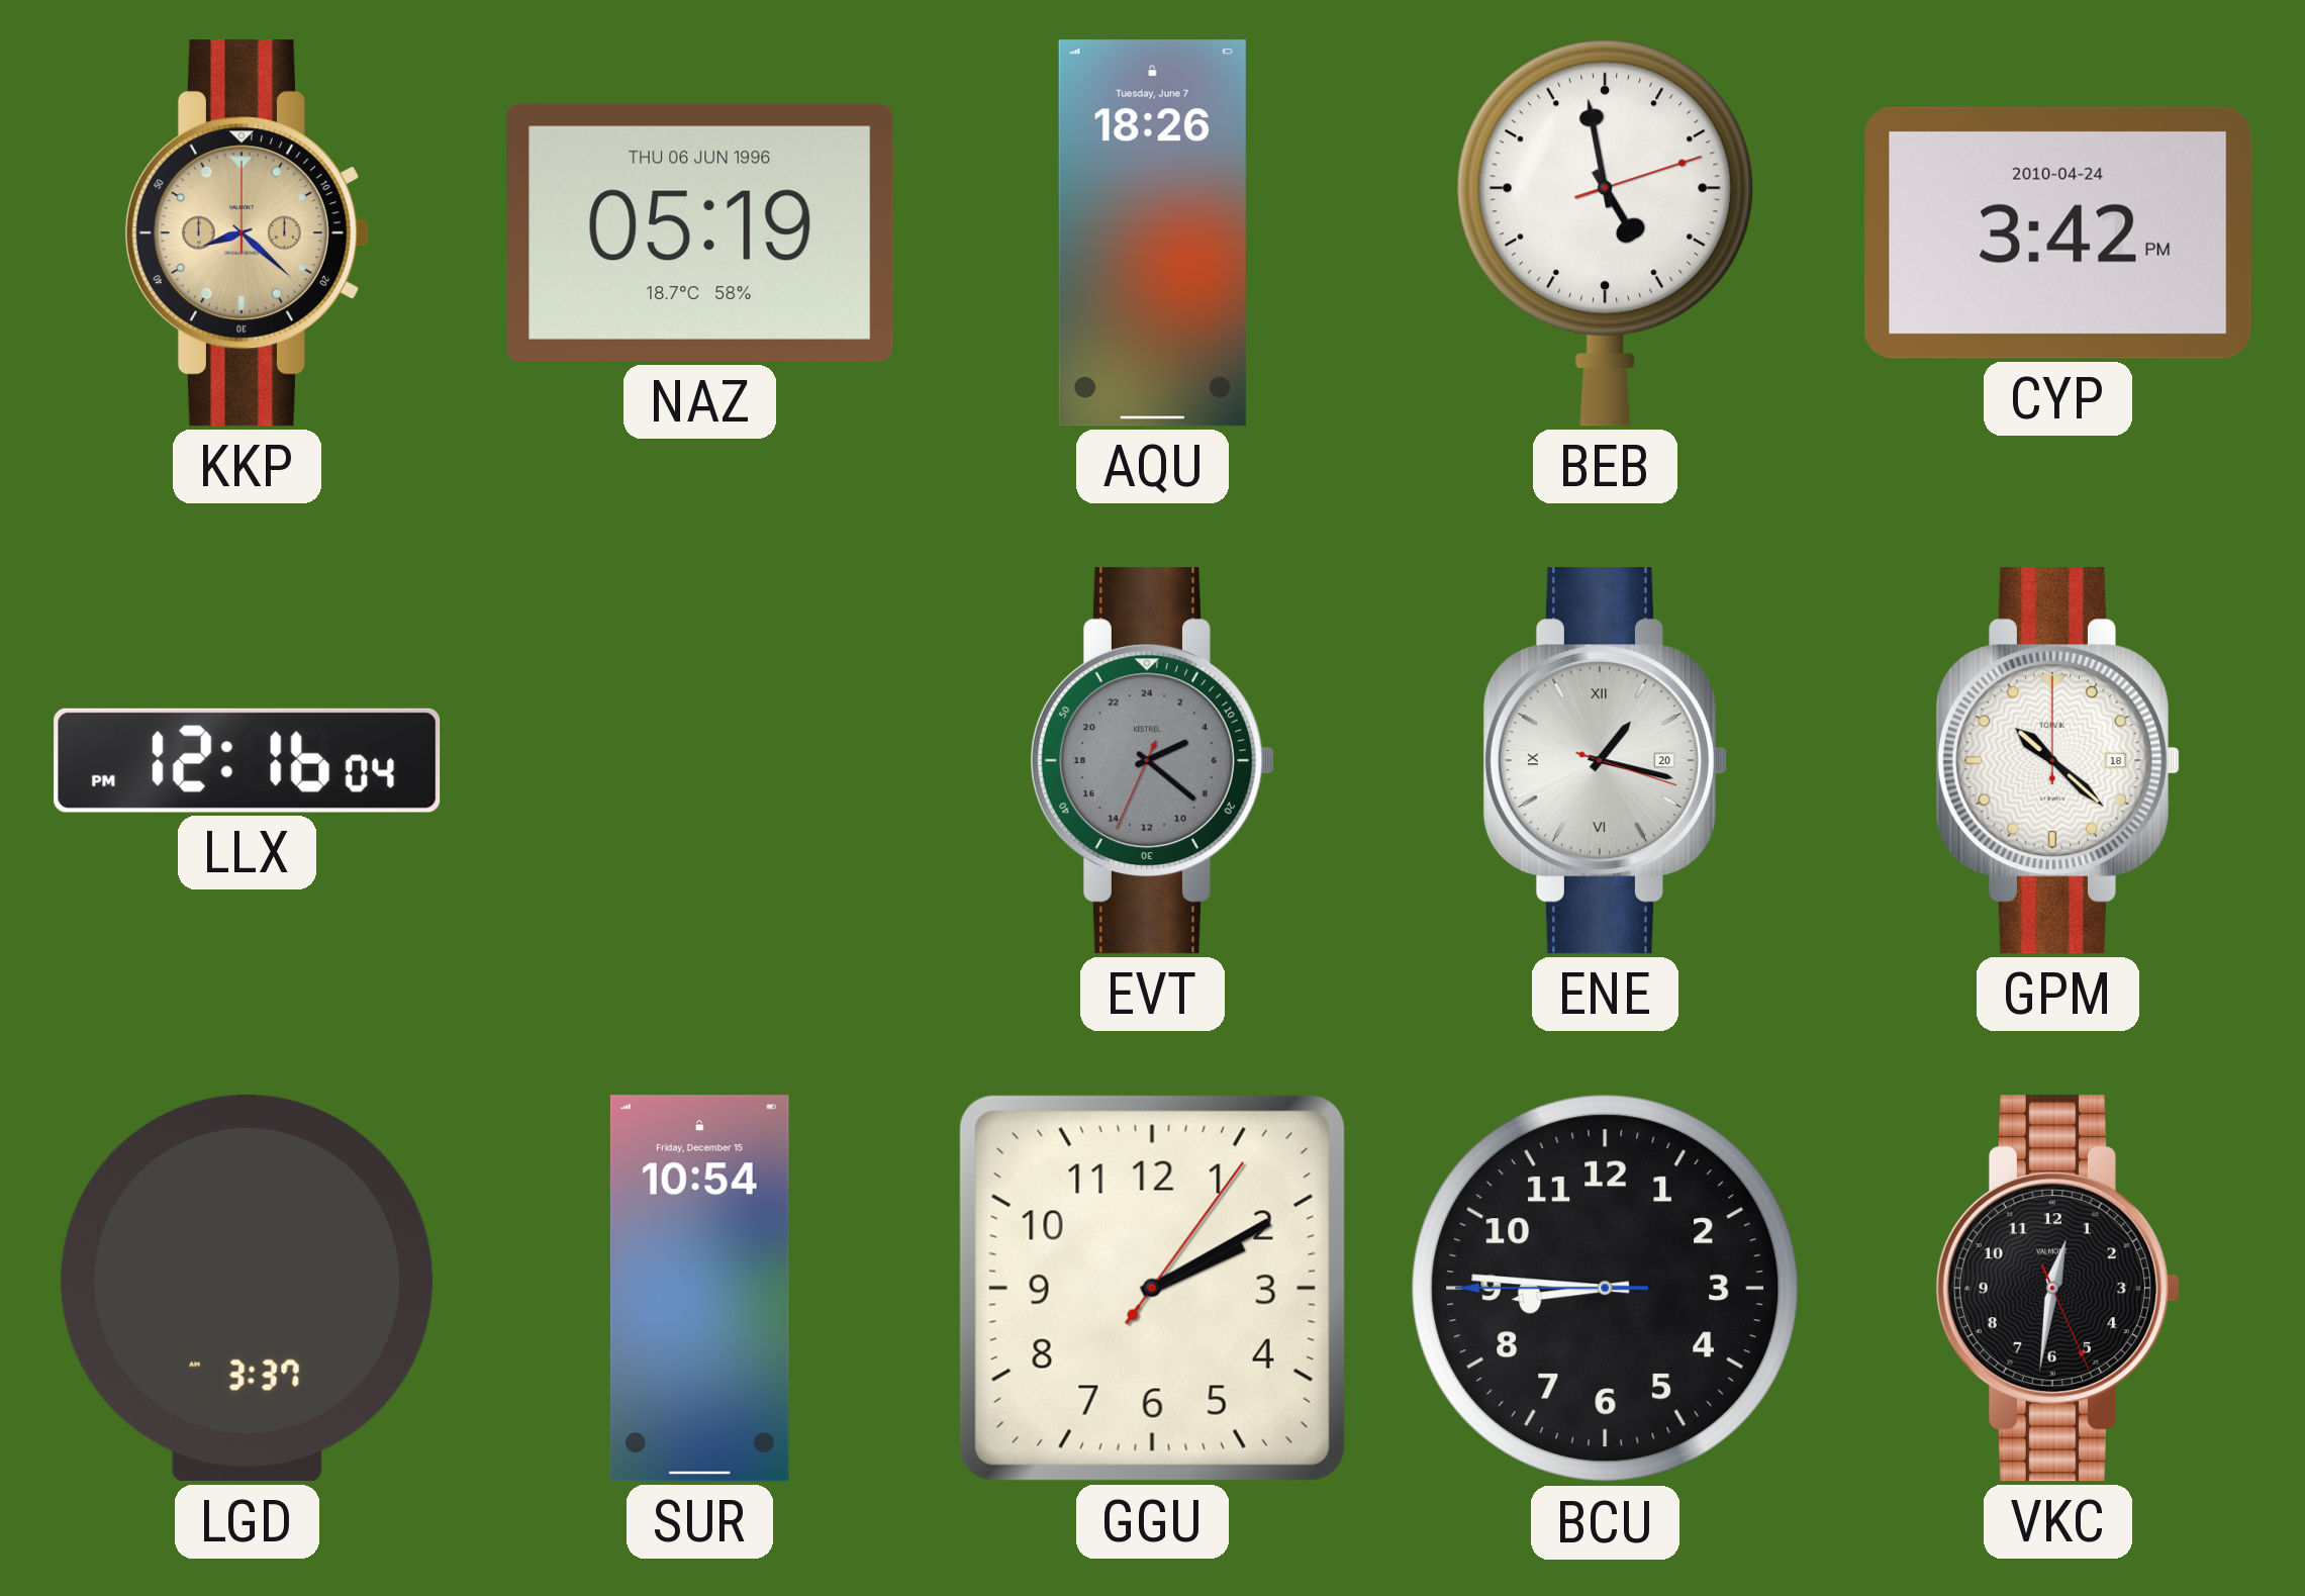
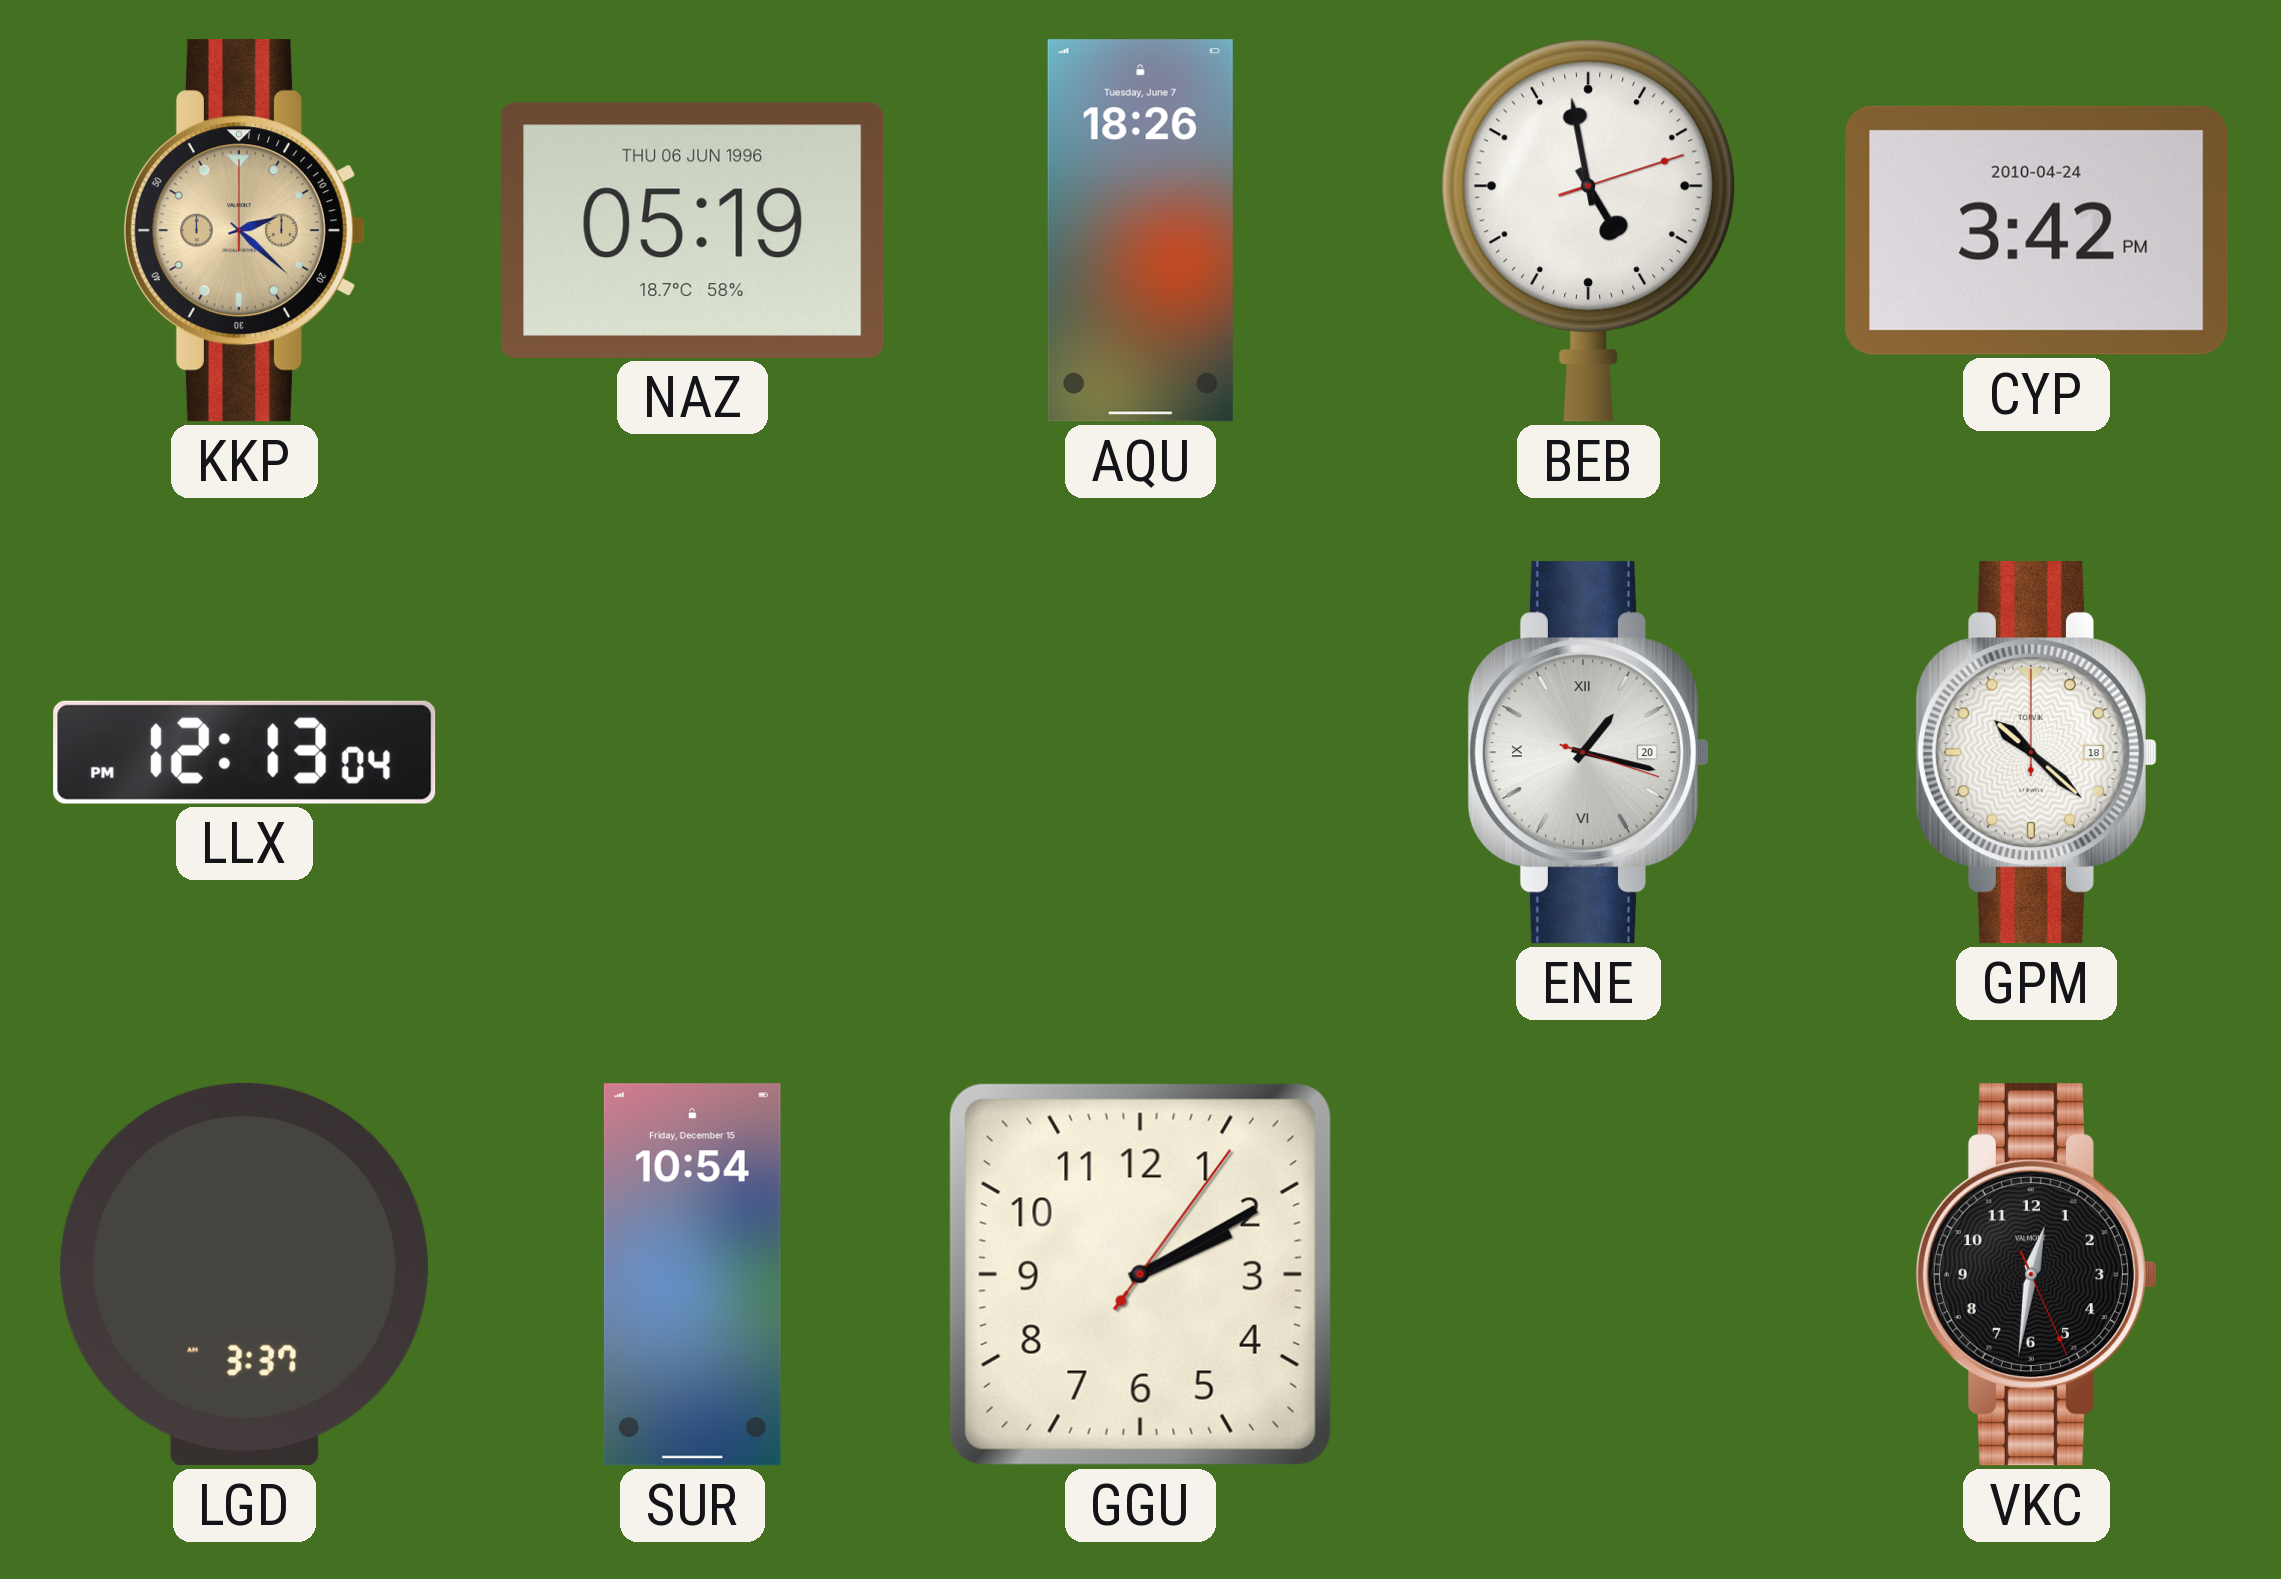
KKP: 8:22 -> 2:22 (244, 231)
LLX: 12:16 -> 12:13 (245, 752)
EVT: 4:21 -> none (1152, 761)
BCU: 8:45 -> none (1606, 1289)
